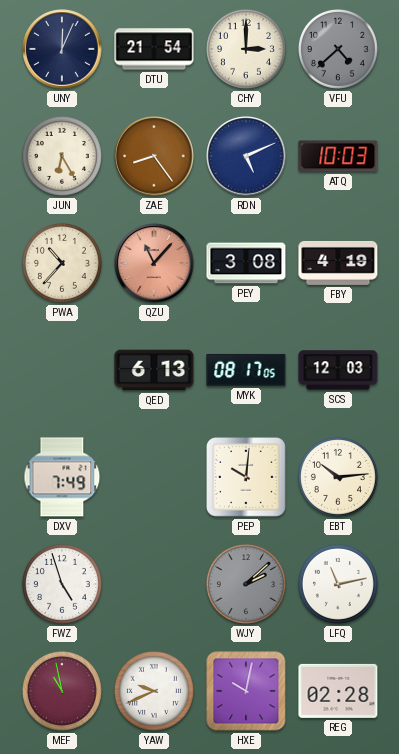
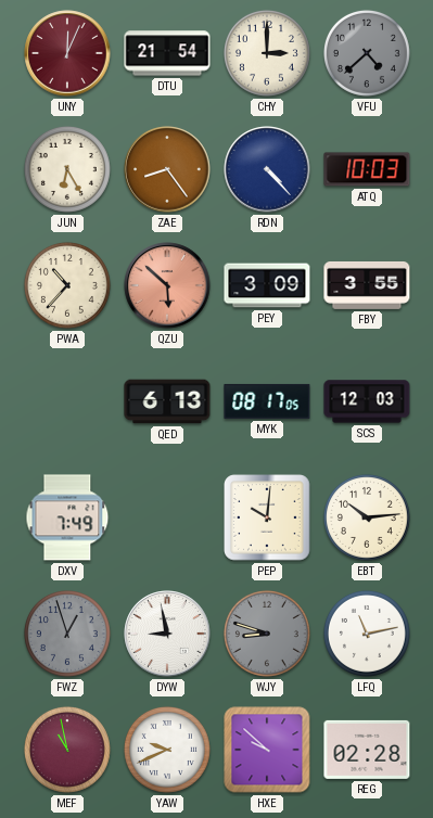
UNY dial: navy -> burgundy (67, 53)
RDN: 5:11 -> 4:23 (267, 169)
QZU: 11:07 -> 5:52 (167, 285)
PEY: 3:08 -> 3:09 (267, 285)
FBY: 4:19 -> 3:55 (367, 285)
FWZ: 4:57 -> 12:57 (67, 634)
FWZ dial: white -> grey (67, 634)
DYW: none -> 8:58 (167, 634)
WJY: 2:08 -> 8:48 (267, 634)
HXE: 10:02 -> 9:52 (267, 750)
